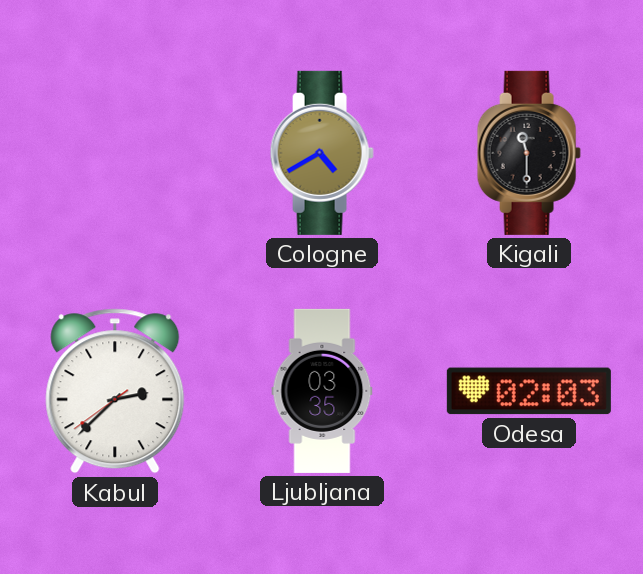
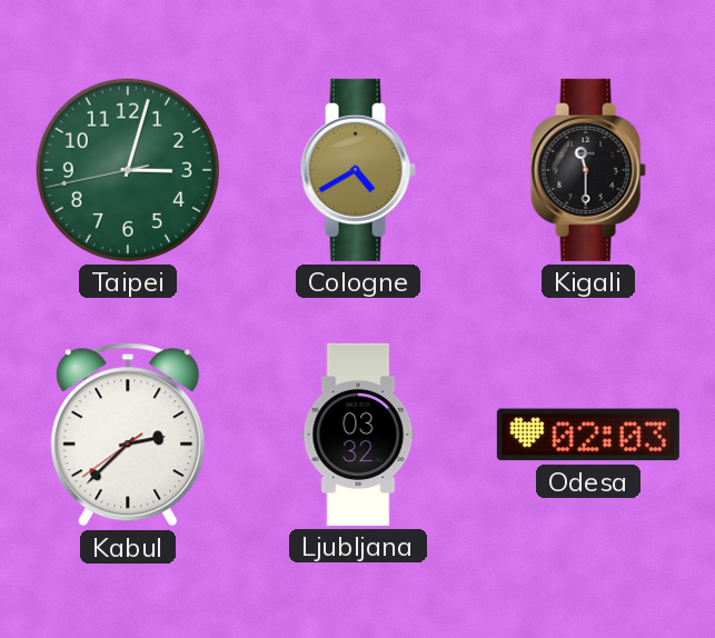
Taipei: none -> 3:02 (128, 170)
Ljubljana: 03:35 -> 03:32 (358, 435)
